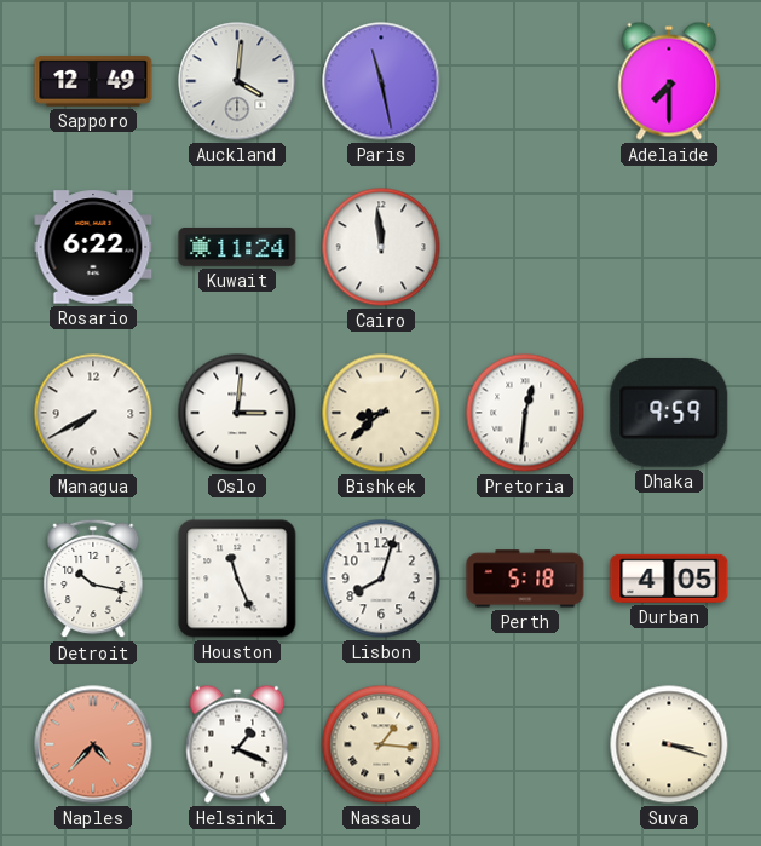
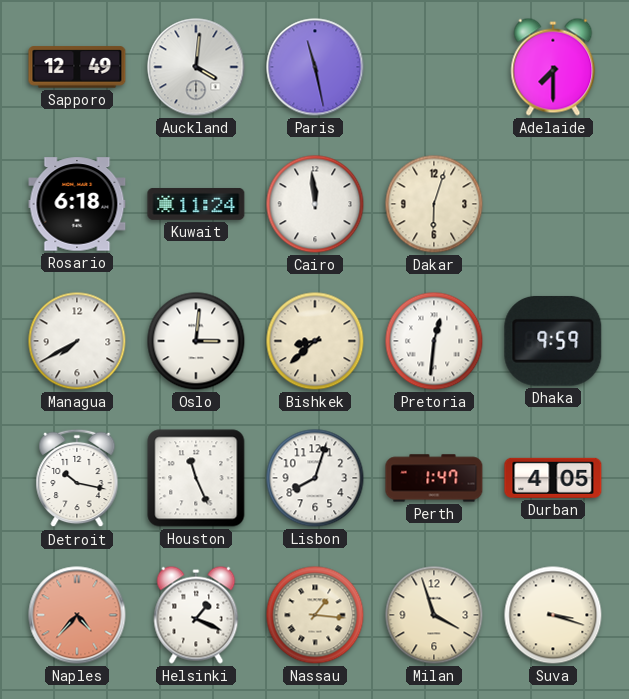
Rosario: 6:22 -> 6:18 (77, 204)
Dakar: none -> 6:03 (434, 204)
Perth: 5:18 -> 1:47 (434, 478)
Milan: none -> 3:57 (434, 615)
